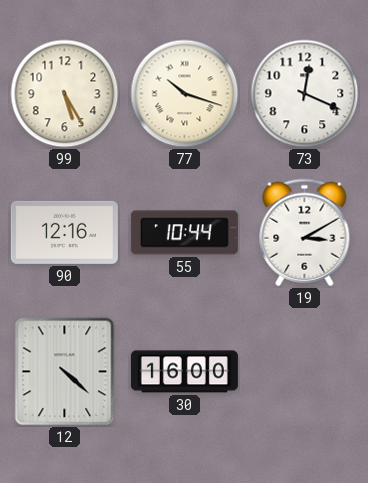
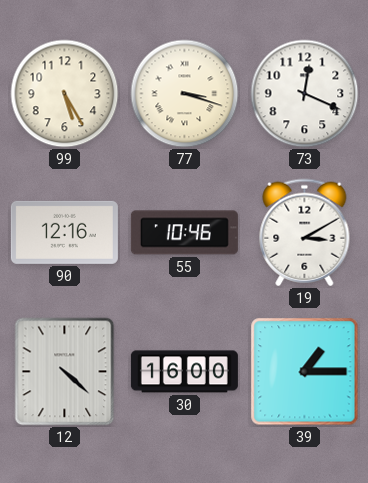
77: 10:18 -> 3:18 (185, 94)
55: 10:44 -> 10:46 (184, 233)
39: none -> 1:15 (305, 372)
